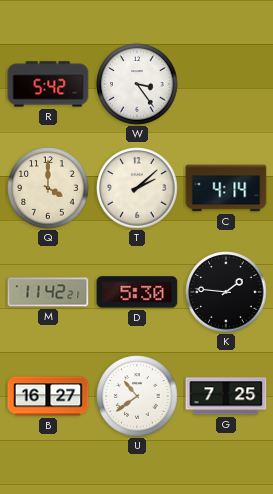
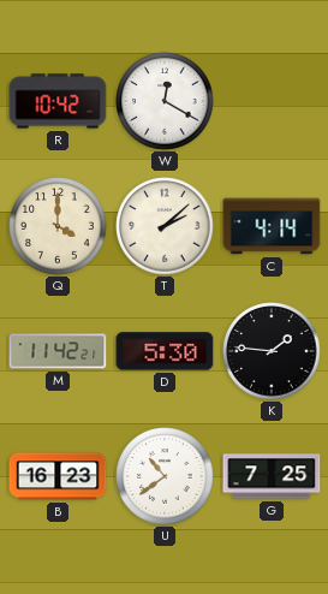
R: 5:42 -> 10:42 (58, 101)
W: 3:24 -> 12:20 (165, 101)
B: 16:27 -> 16:23 (58, 476)
